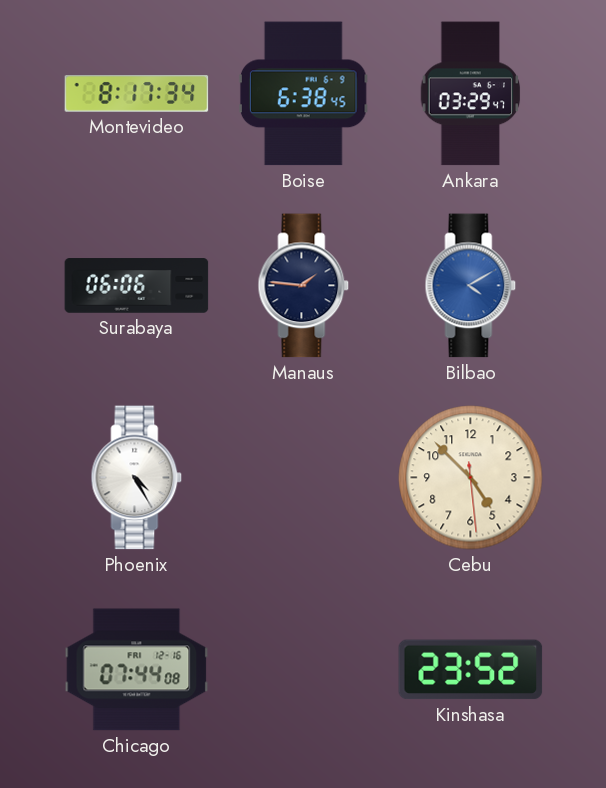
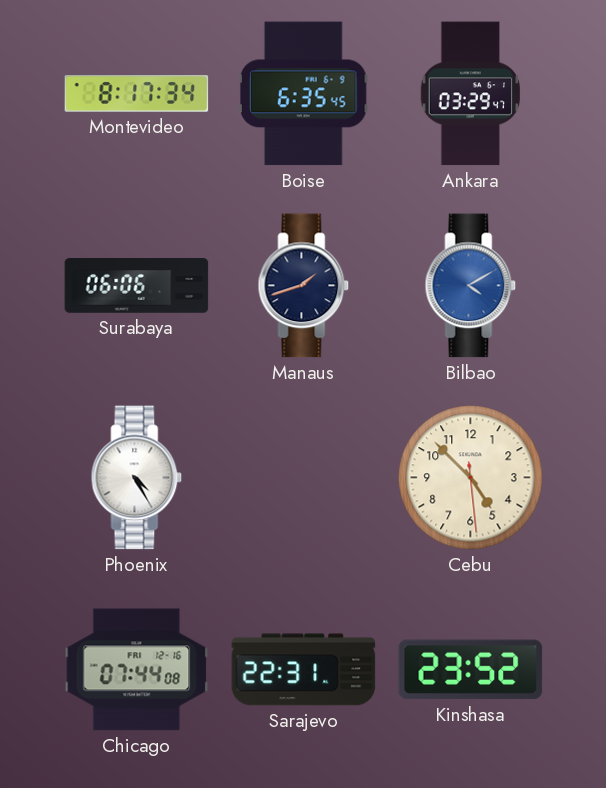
Boise: 6:38 -> 6:35 (303, 94)
Manaus: 1:46 -> 1:42 (304, 286)
Sarajevo: none -> 22:31 (304, 670)
